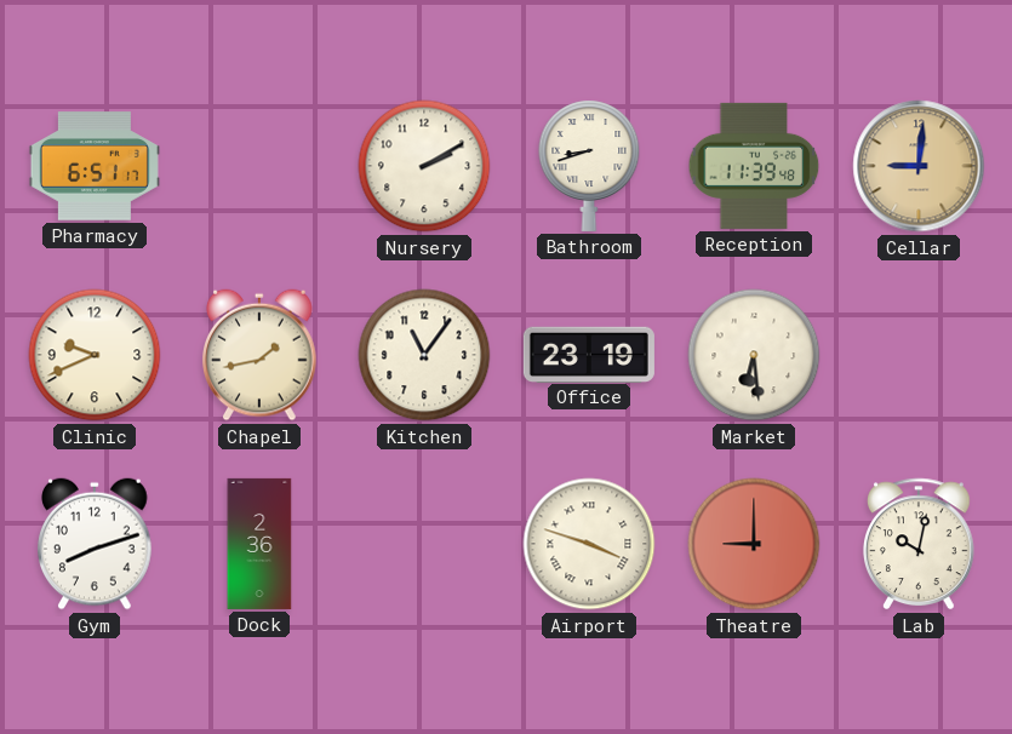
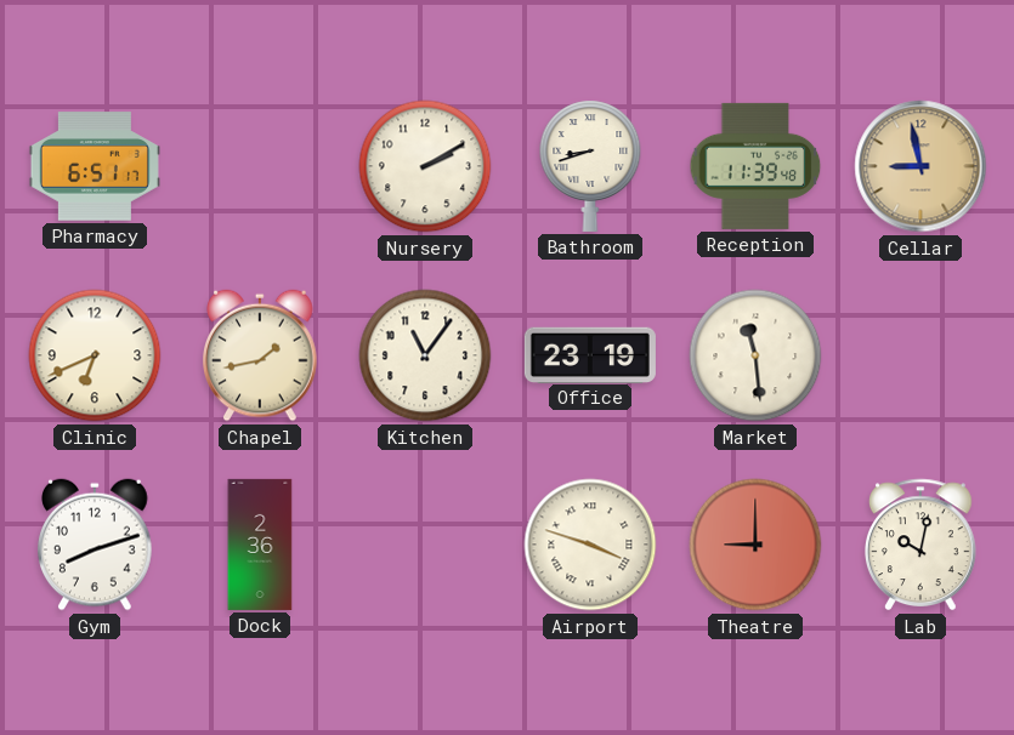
Cellar: 9:01 -> 8:58 (920, 166)
Clinic: 9:41 -> 6:41 (95, 355)
Market: 6:29 -> 11:29 (755, 355)
